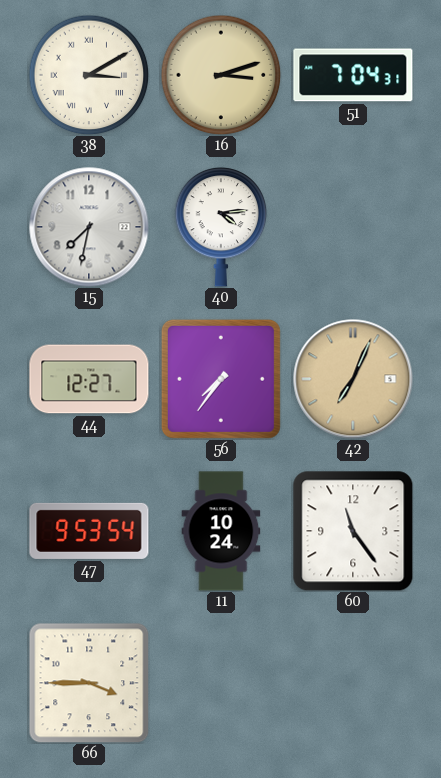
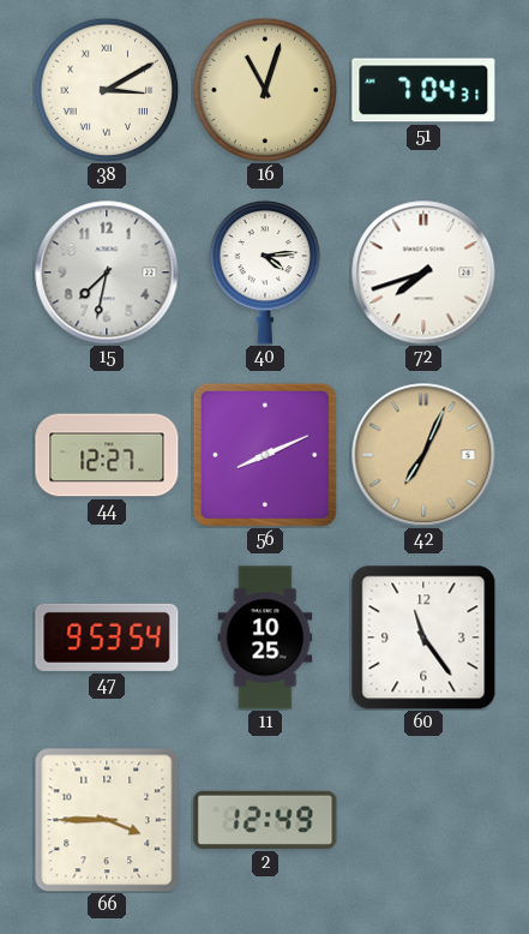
16: 3:12 -> 11:03 (265, 90)
72: none -> 7:42 (423, 273)
56: 7:36 -> 8:11 (265, 455)
11: 10:24 -> 10:25 (265, 637)
2: none -> 12:49 (265, 820)
